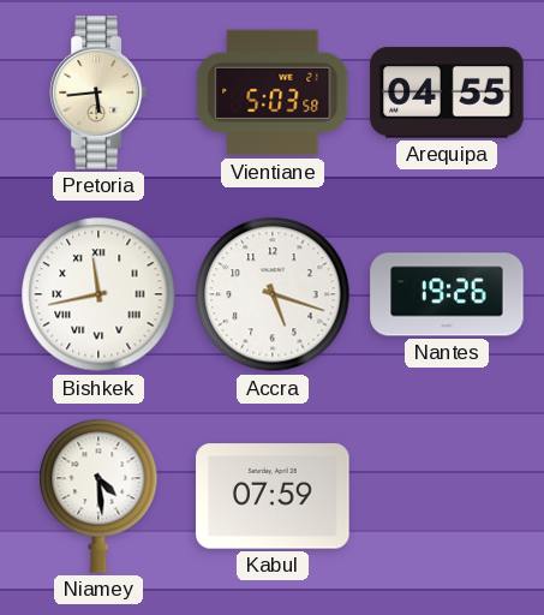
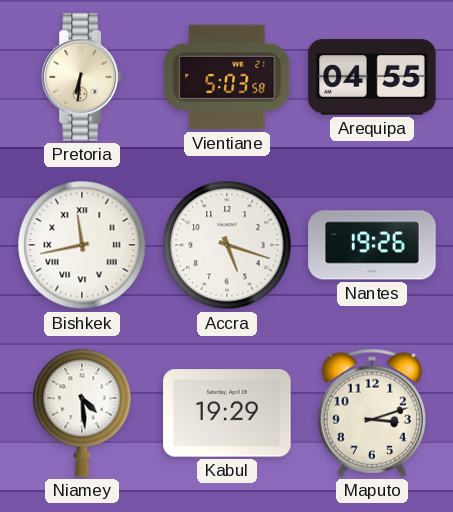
Pretoria: 5:44 -> 6:31 (82, 77)
Kabul: 07:59 -> 19:29 (227, 413)
Maputo: none -> 3:12 (371, 413)
